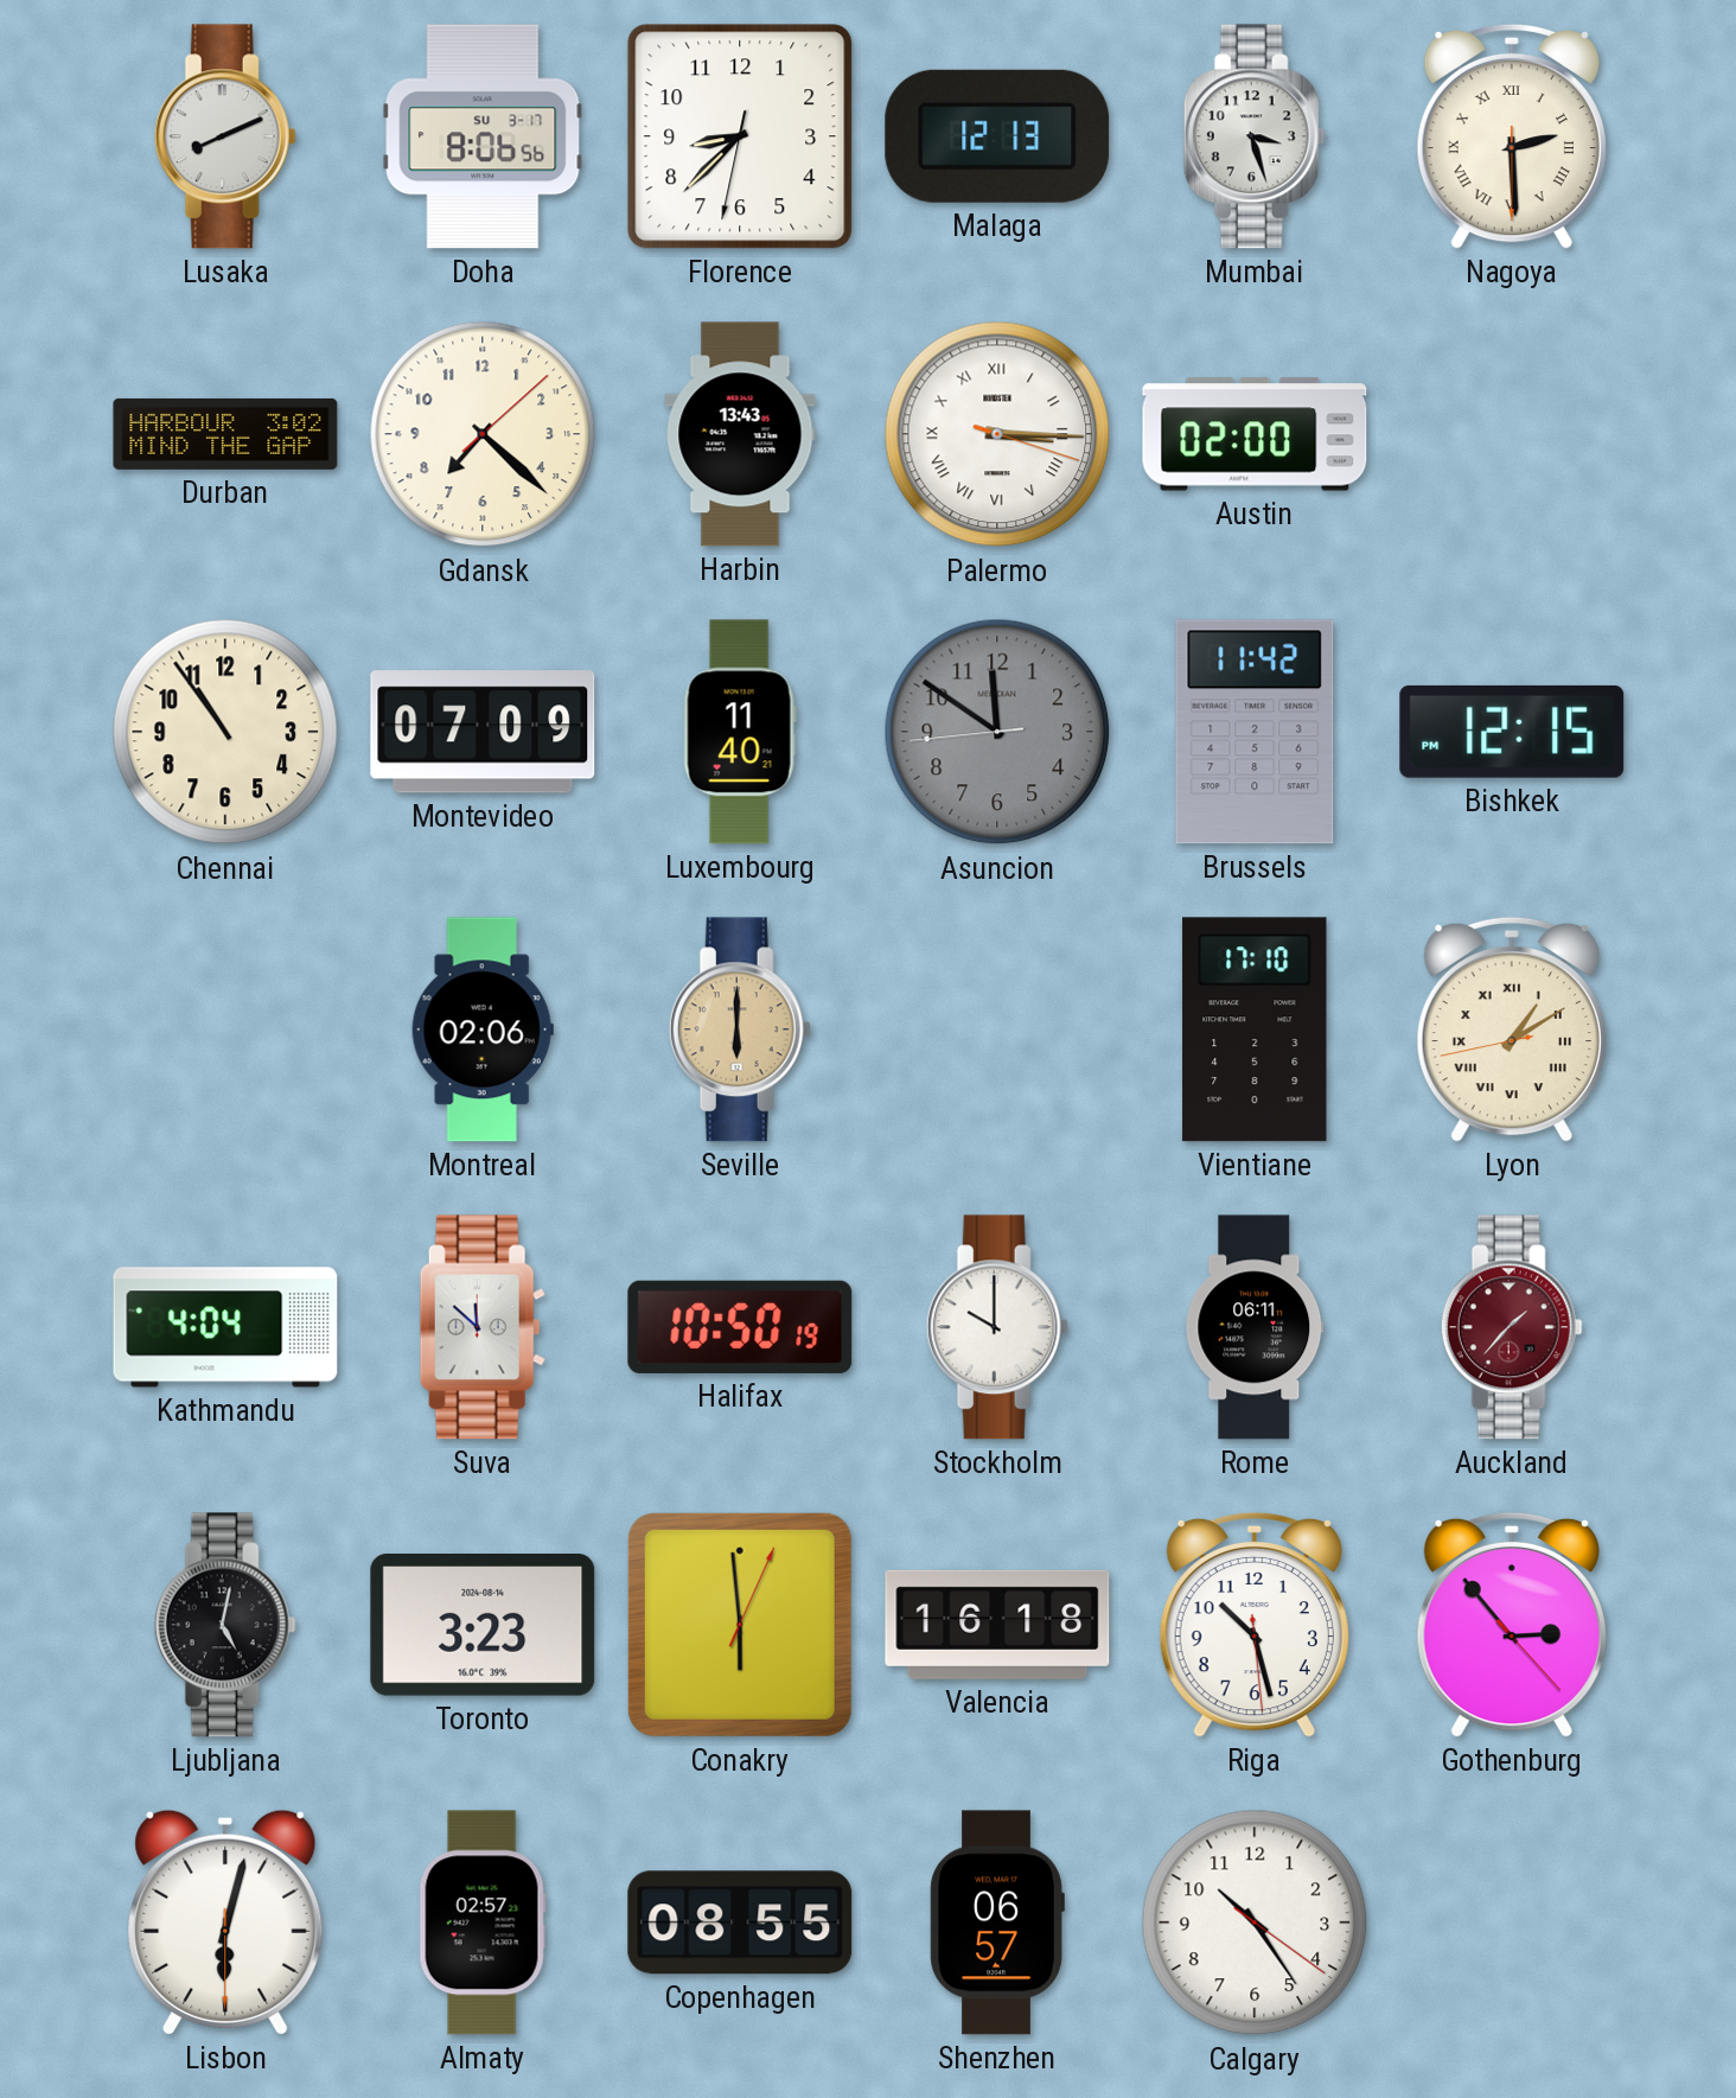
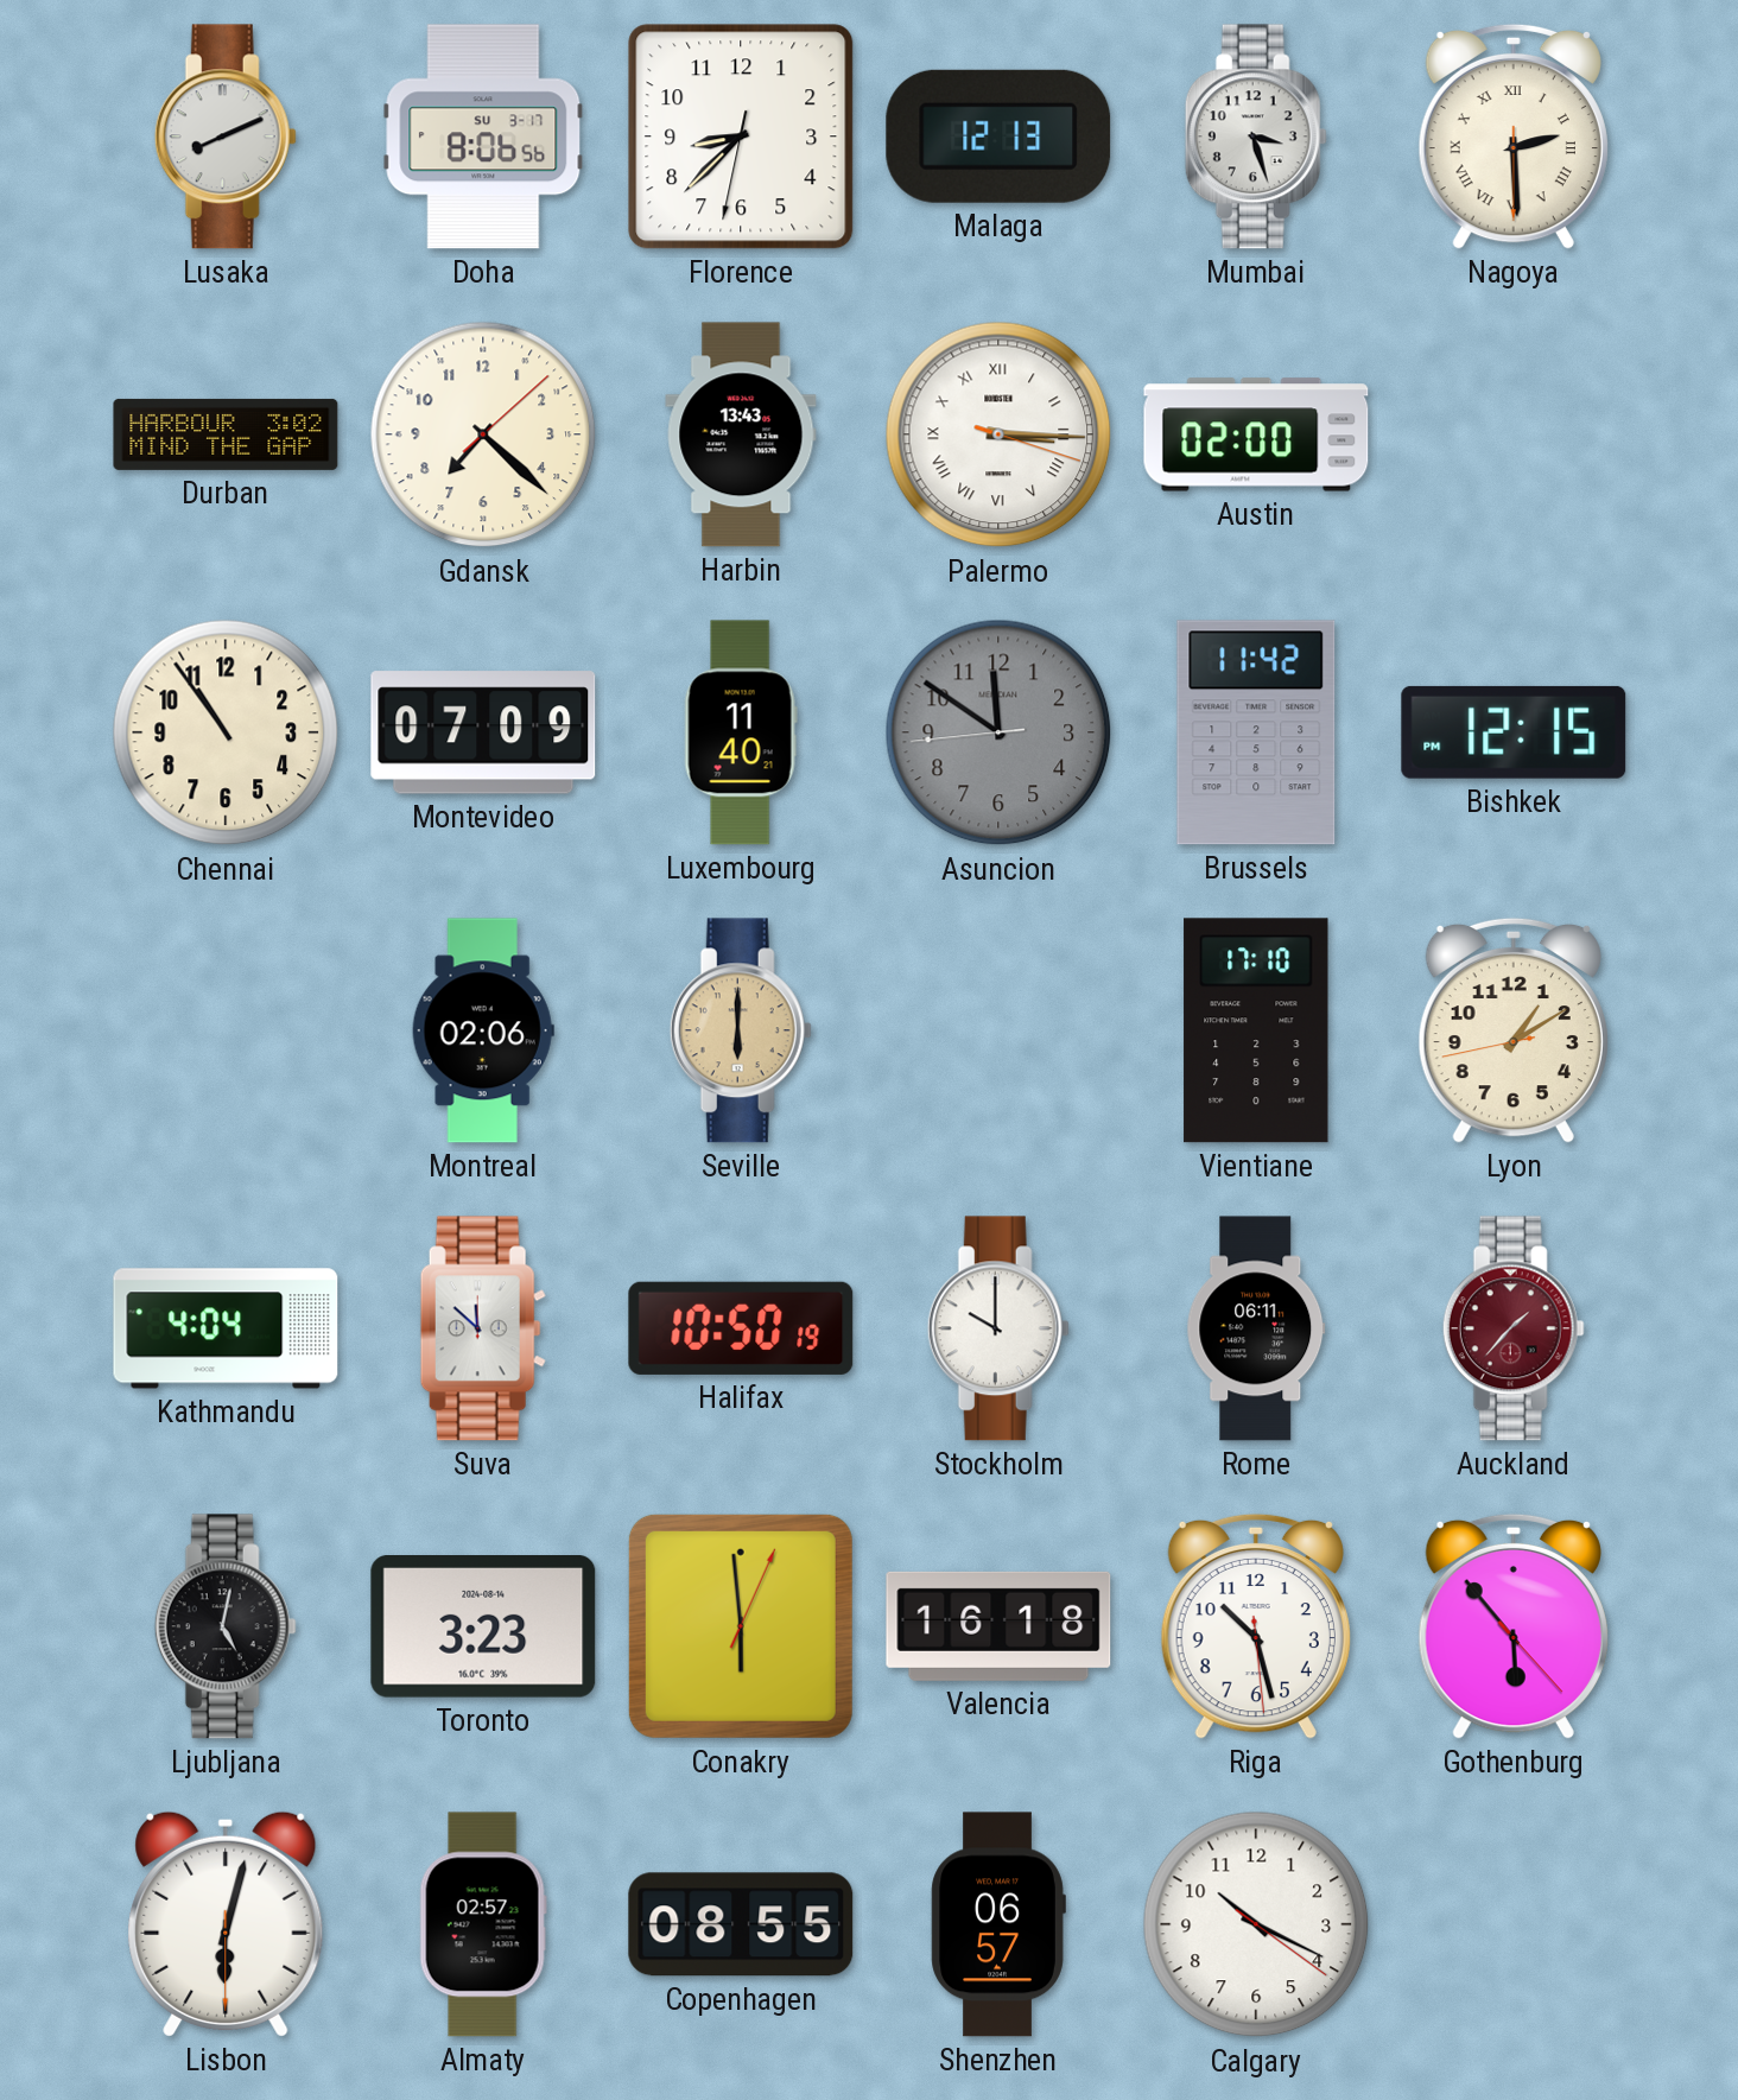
Lyon numerals: Roman -> Arabic (1514, 1030)
Gothenburg: 2:53 -> 5:53 (1514, 1626)
Calgary: 10:24 -> 10:19 (1256, 1924)
